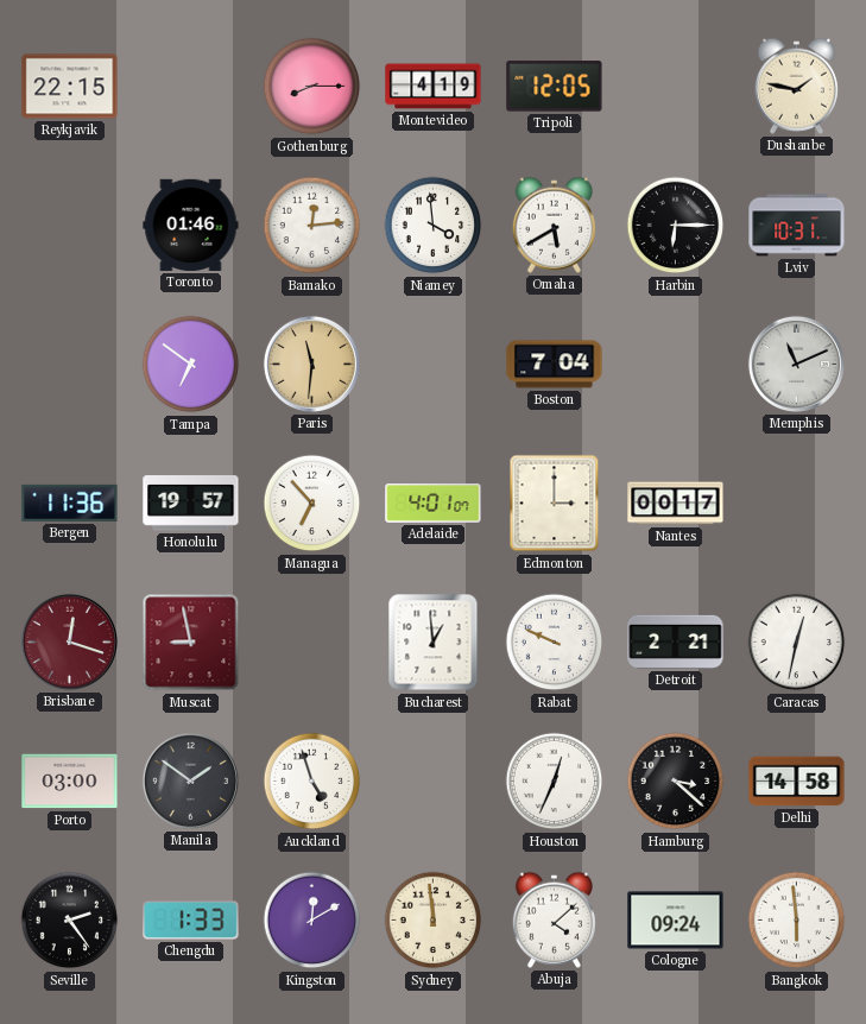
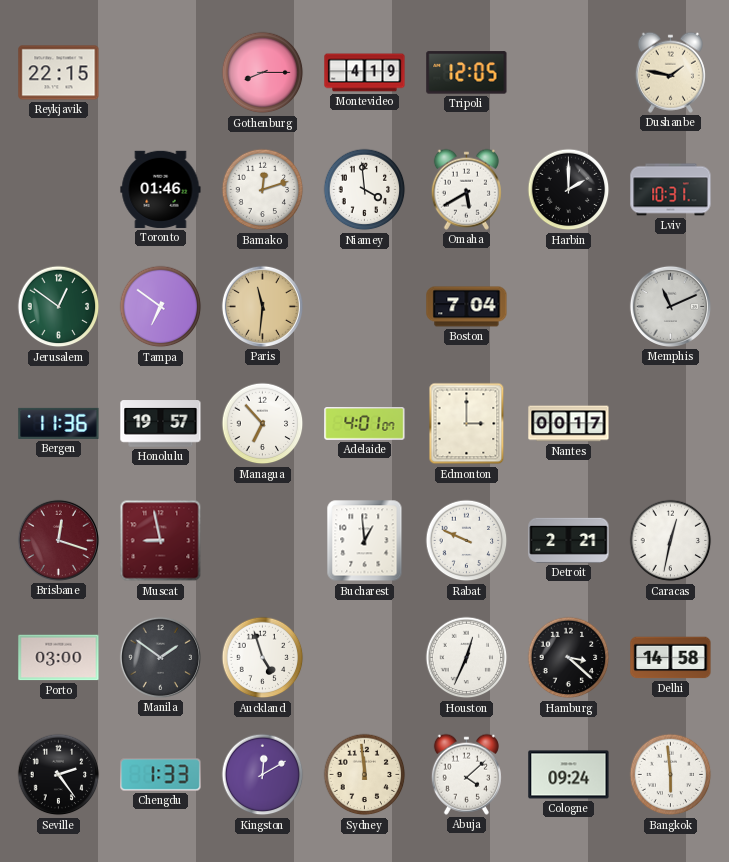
Bamako: 12:14 -> 12:12 (263, 190)
Harbin: 6:15 -> 2:00 (569, 190)
Jerusalem: none -> 12:51 (59, 307)
